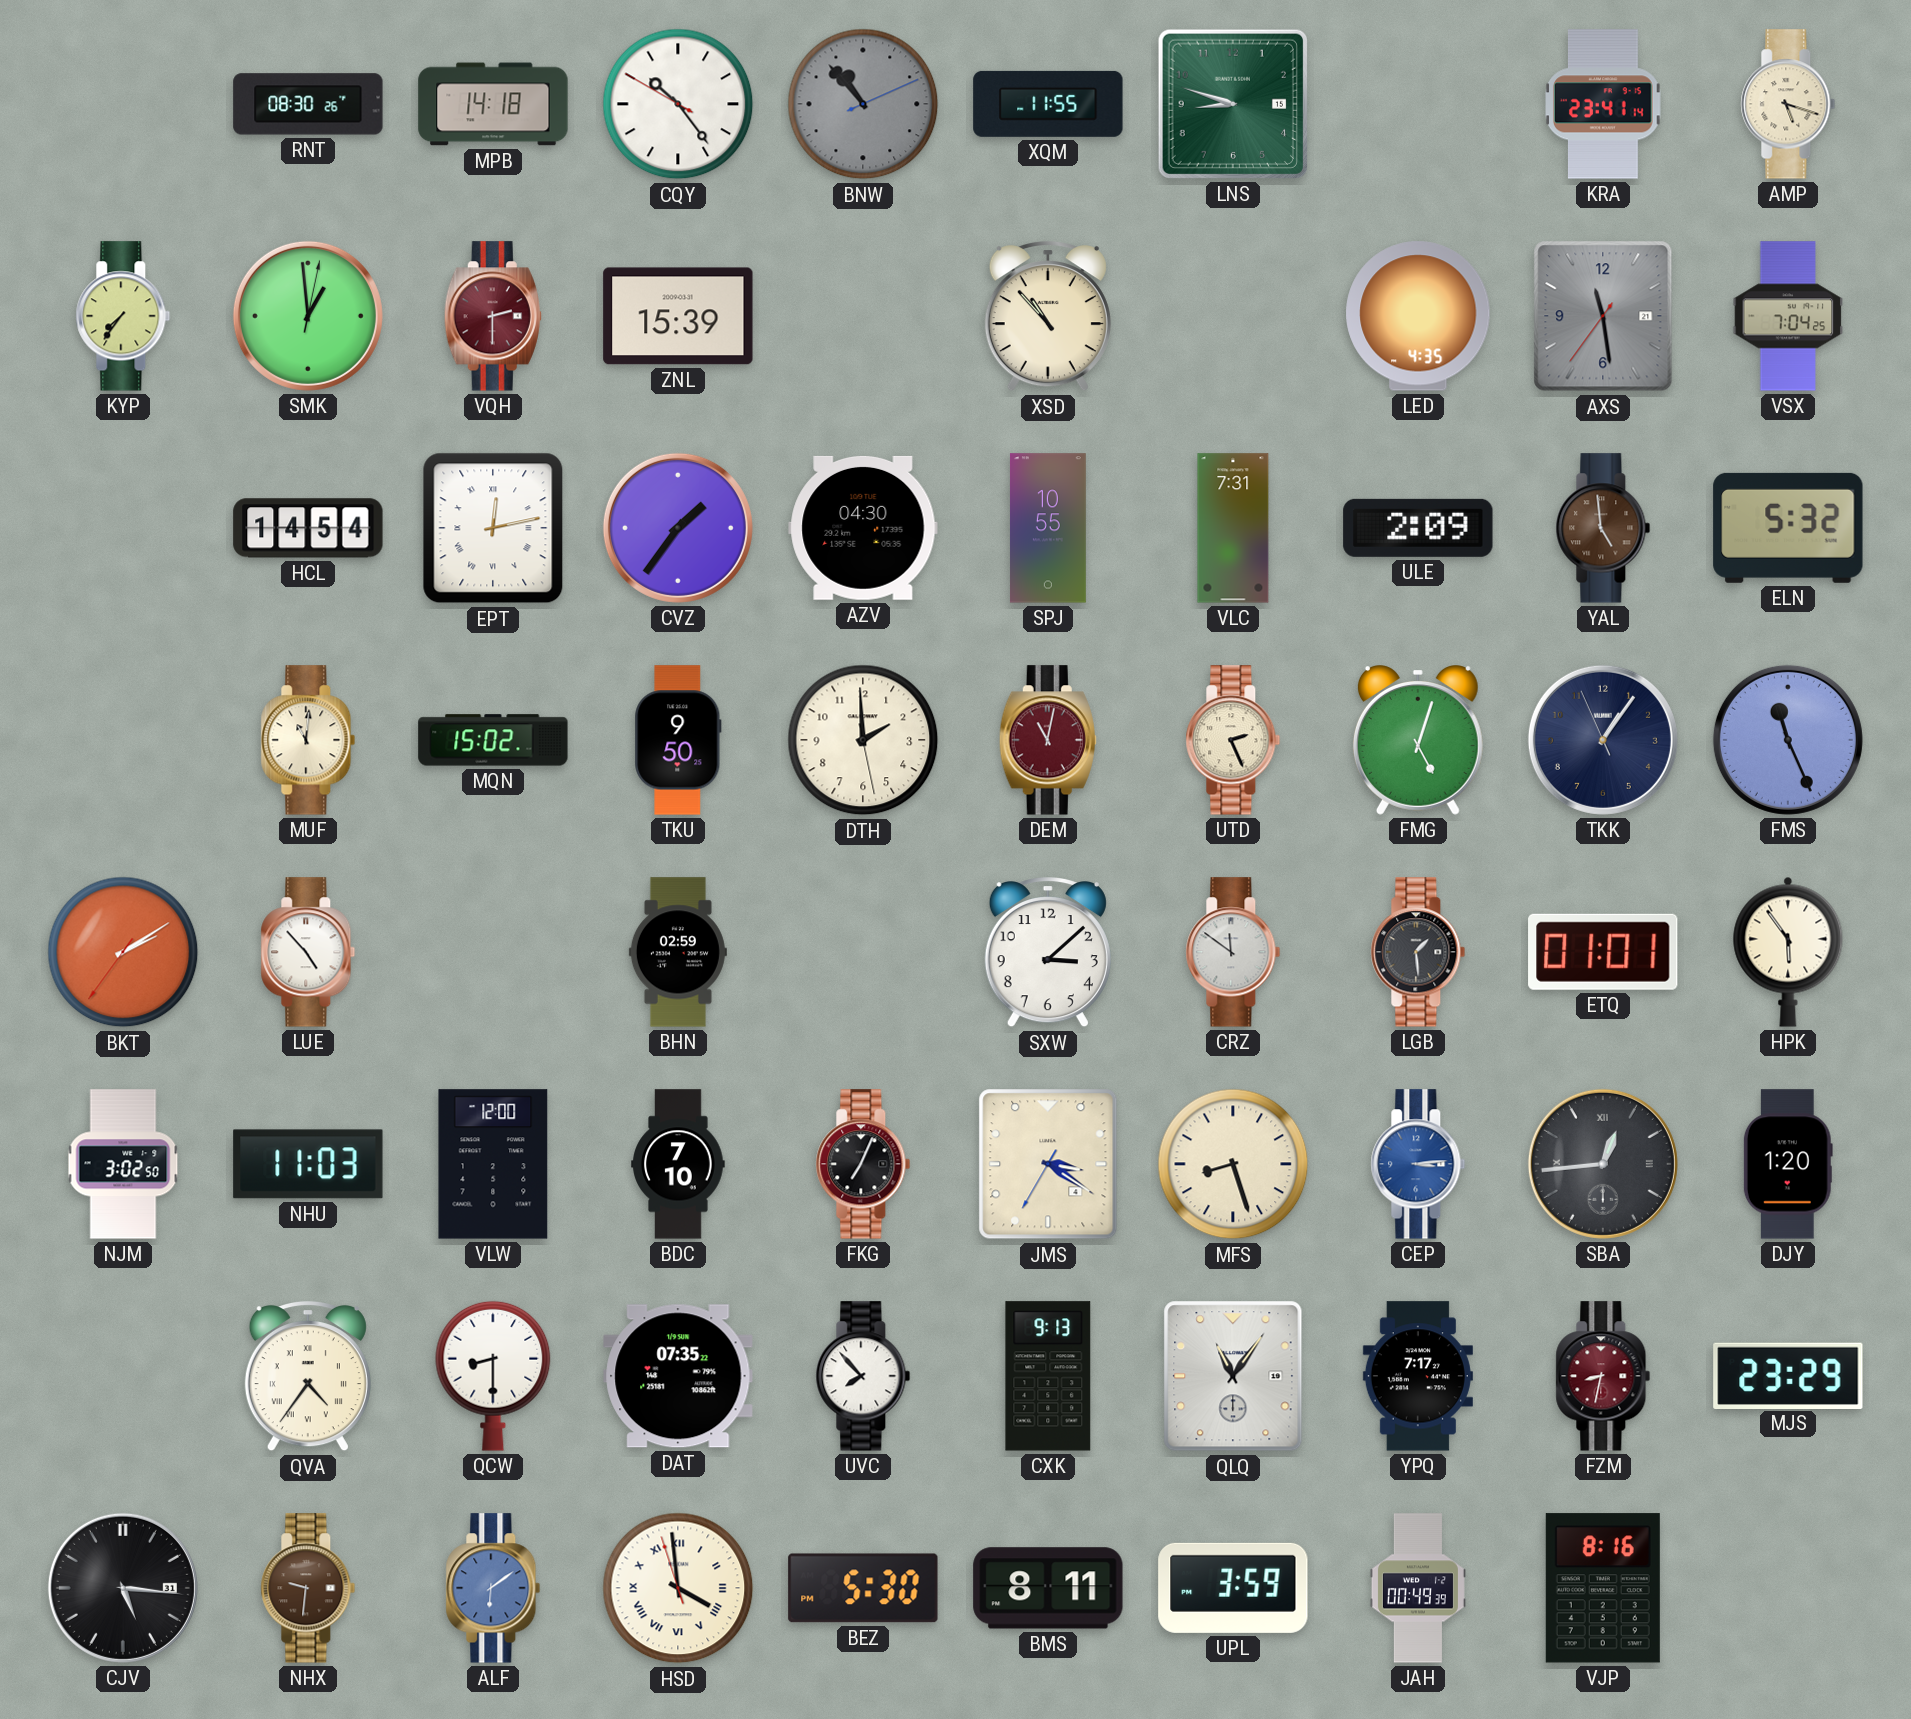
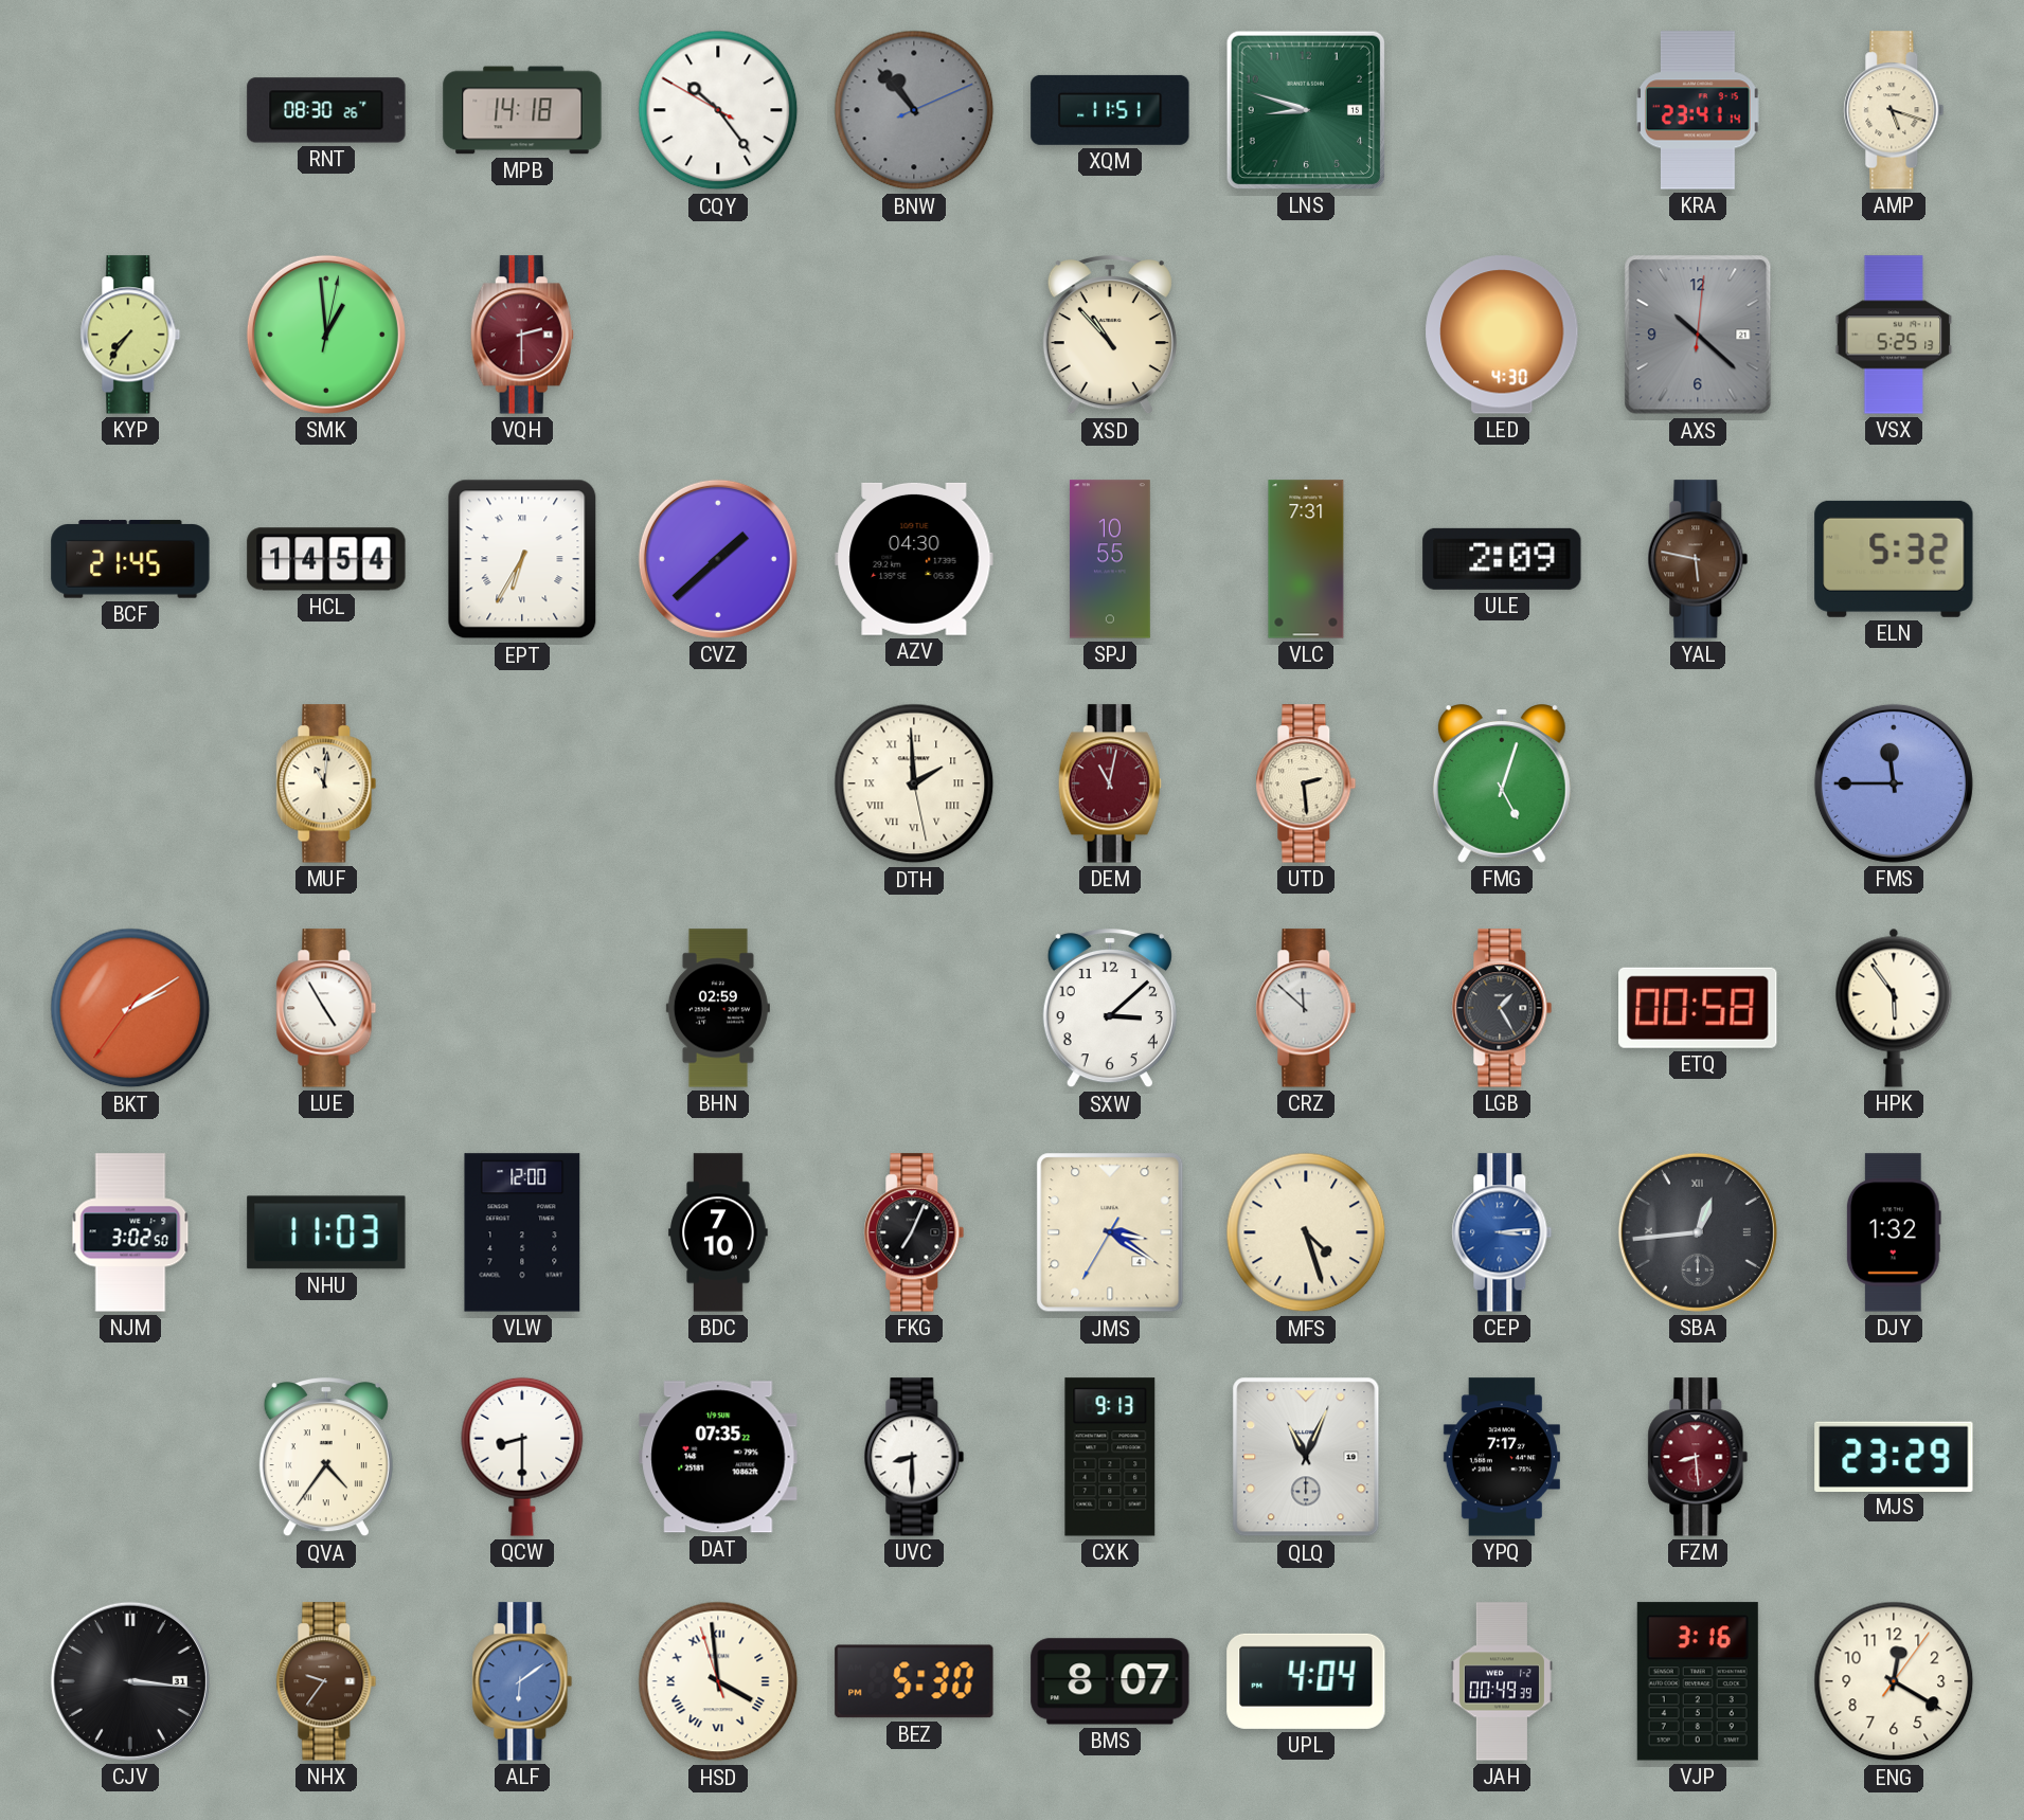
XQM: 11:55 -> 11:51 (1110, 110)
ZNL: 15:39 -> none (678, 316)
LED: 4:35 -> 4:30 (1502, 335)
AXS: 11:28 -> 10:22 (1698, 335)
VSX: 7:04 -> 5:25 (1894, 335)
BCF: none -> 21:45 (130, 559)
EPT: 12:13 -> 6:35 (522, 559)
CVZ: 1:36 -> 1:38 (718, 559)
YAL: 4:59 -> 5:47 (1698, 559)
MQN: 15:02 -> none (493, 740)
TKU: 9:50 -> none (678, 740)
DTH numerals: Arabic -> Roman (914, 783)
UTD: 2:26 -> 2:29 (1306, 783)
TKK: 1:05 -> none (1603, 740)
FMS: 11:26 -> 11:45 (1894, 783)
LUE: 4:53 -> 4:55 (326, 1008)
CRZ: 11:51 -> 11:52 (1306, 1008)
LGB: 1:29 -> 1:25 (1502, 1008)
ETQ: 01:01 -> 00:58 (1698, 1008)
MFS: 8:27 -> 4:27 (1306, 1232)
DJY: 1:20 -> 1:32 (1894, 1232)
UVC: 7:53 -> 8:30 (914, 1457)
QLQ: 11:06 -> 11:04 (1306, 1457)
FZM: 8:32 -> 8:29 (1698, 1457)
CJV: 5:16 -> 3:16 (130, 1681)
NHX: 9:31 -> 9:36 (326, 1681)
BMS: 8:11 -> 8:07 (1110, 1681)
UPL: 3:59 -> 4:04 (1306, 1681)
VJP: 8:16 -> 3:16 (1698, 1681)
ENG: none -> 12:20 (1894, 1681)
